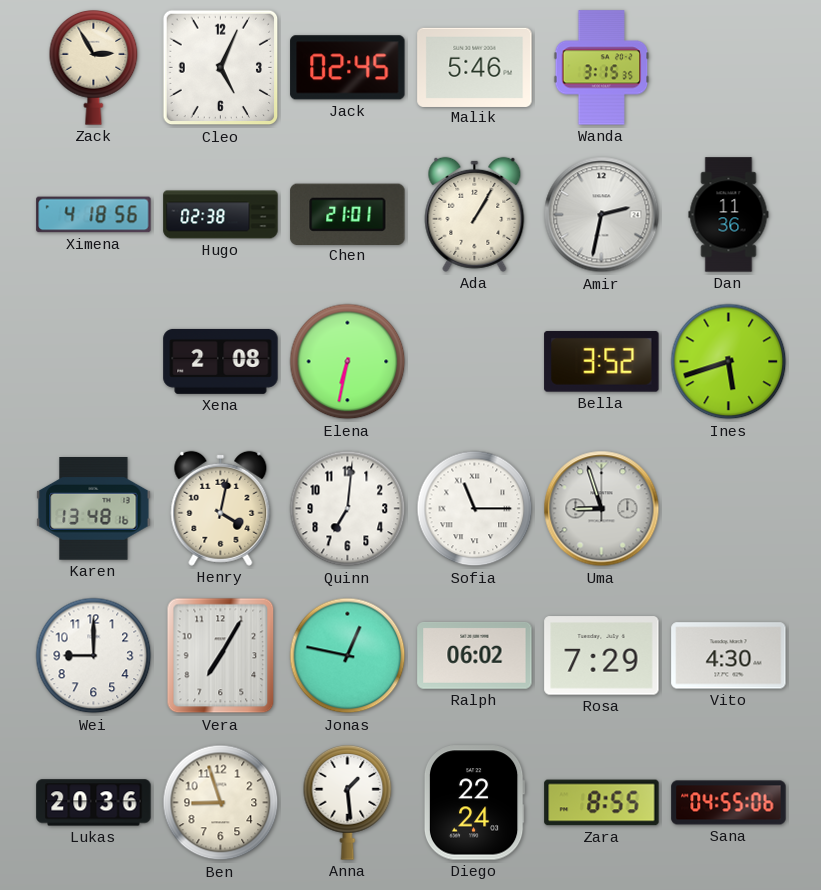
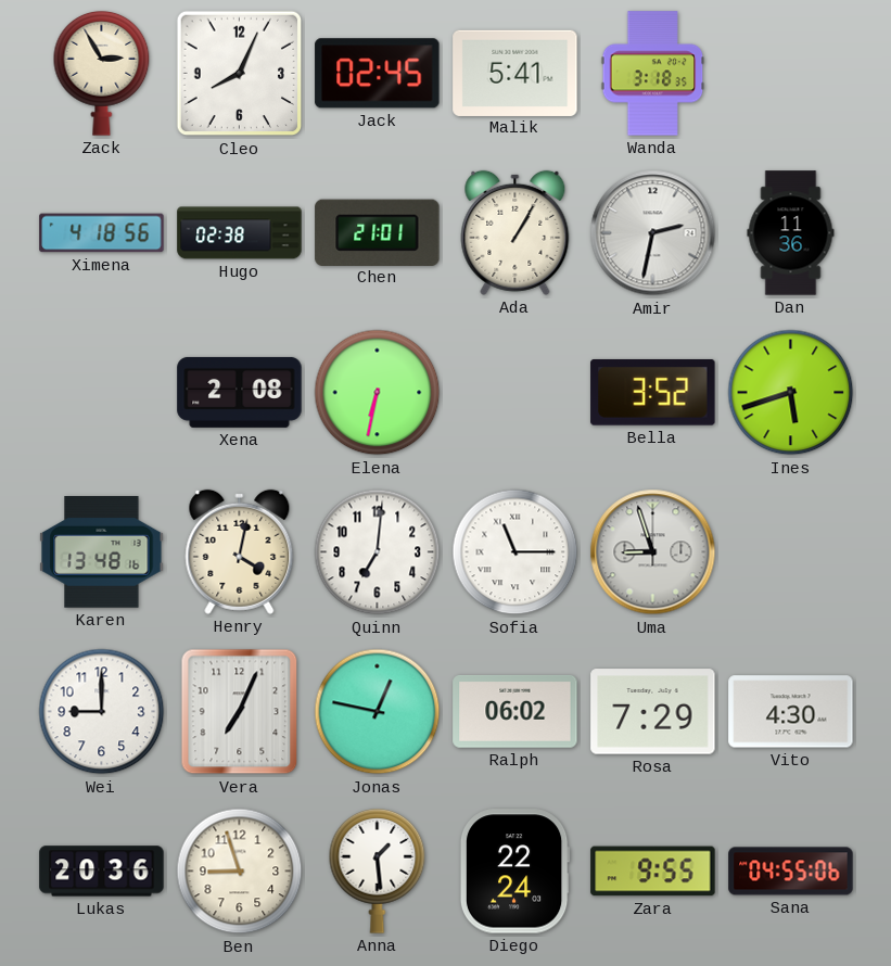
Cleo: 5:04 -> 8:04 (240, 74)
Malik: 5:46 -> 5:41 (515, 73)
Wanda: 3:15 -> 3:18 (653, 74)
Vera: 7:05 -> 7:04 (240, 712)
Zara: 8:55 -> 9:55 (653, 872)
